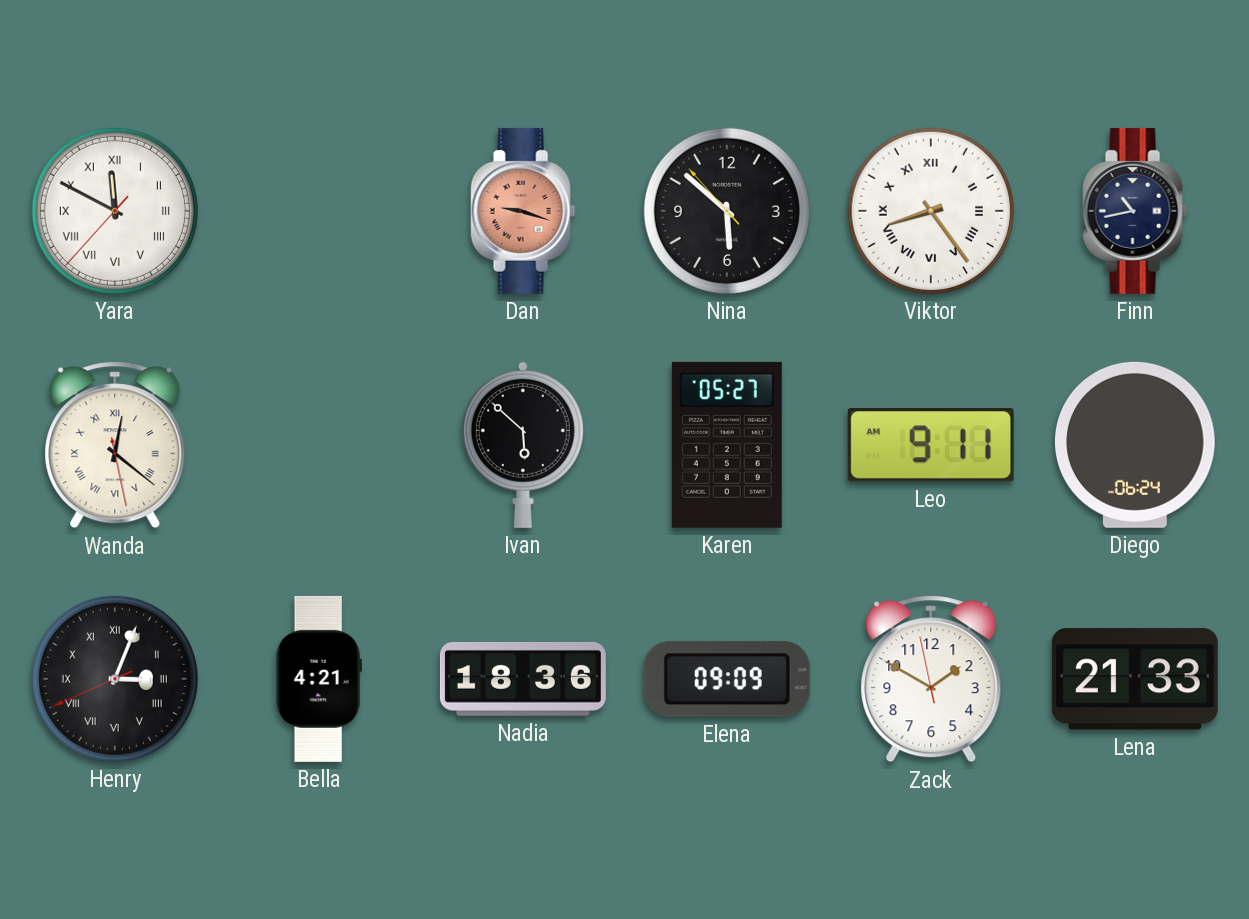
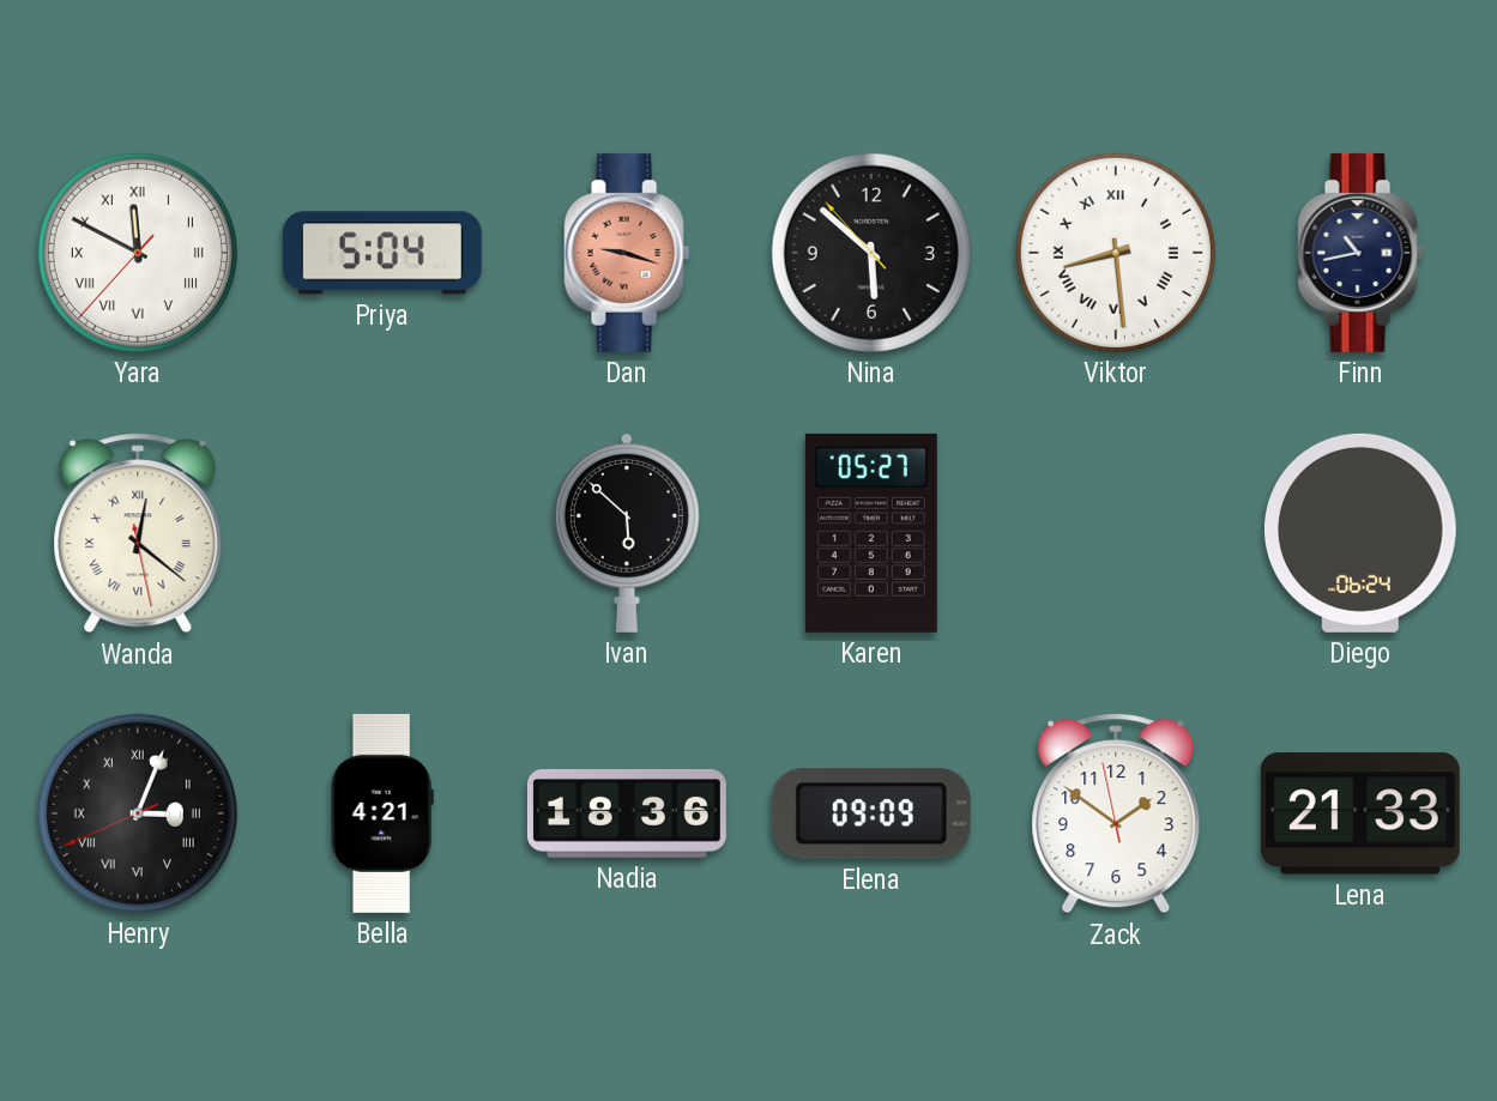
Priya: none -> 5:04 (382, 253)
Viktor: 8:24 -> 8:29 (1116, 253)
Leo: 9:11 -> none (931, 445)
Zack: 1:49 -> 1:50 (1116, 813)
